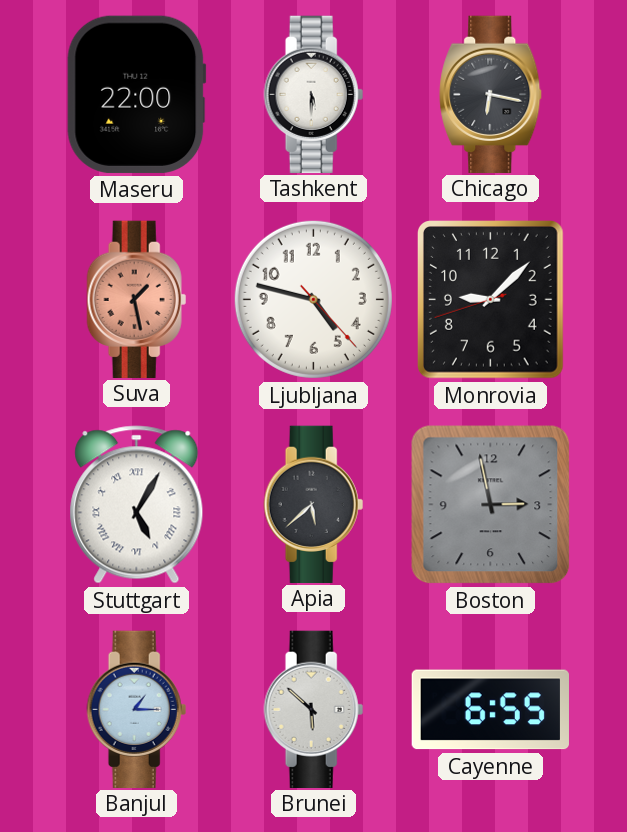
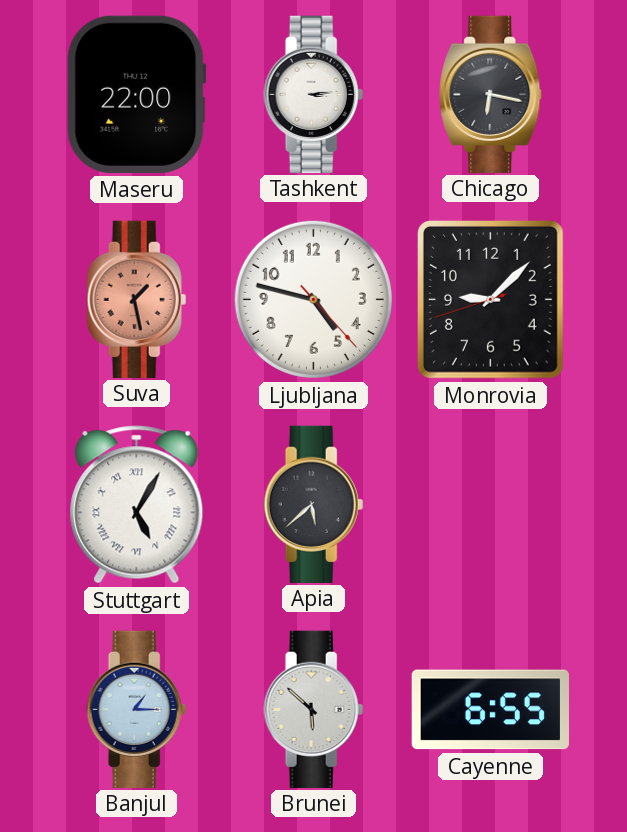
Tashkent: 5:30 -> 3:14 (314, 94)
Boston: 2:58 -> none (491, 505)
